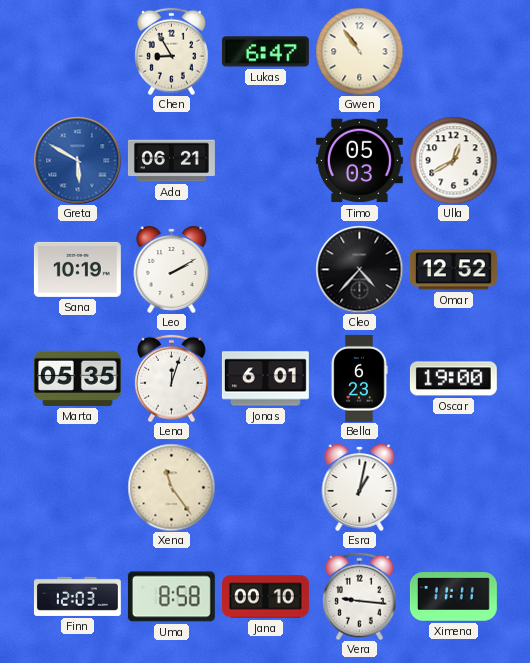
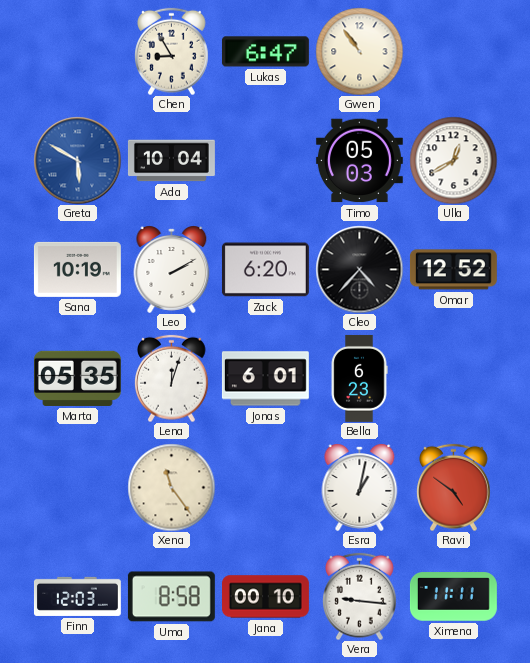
Ada: 06:21 -> 10:04 (171, 161)
Zack: none -> 6:20 (265, 270)
Oscar: 19:00 -> none (453, 379)
Ravi: none -> 4:51 (454, 487)
